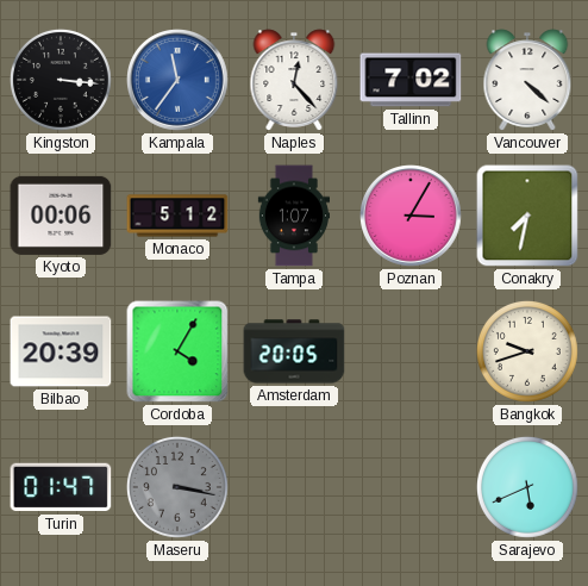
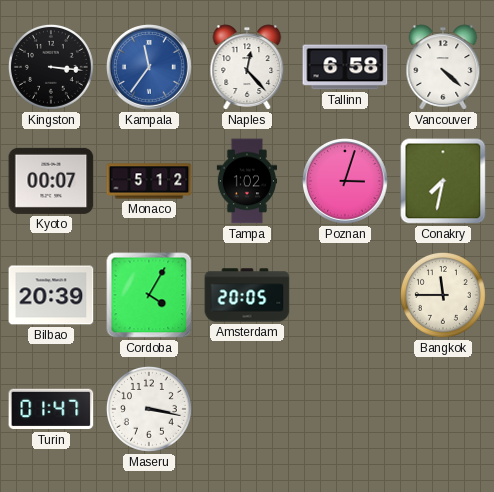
Tallinn: 7:02 -> 6:58 (345, 67)
Kyoto: 00:06 -> 00:07 (51, 181)
Tampa: 1:07 -> 1:02 (247, 181)
Poznan: 3:05 -> 3:03 (345, 181)
Bangkok: 9:42 -> 11:45 (443, 295)
Maseru dial: grey -> white (149, 409)
Sarajevo: 5:41 -> none (527, 487)
